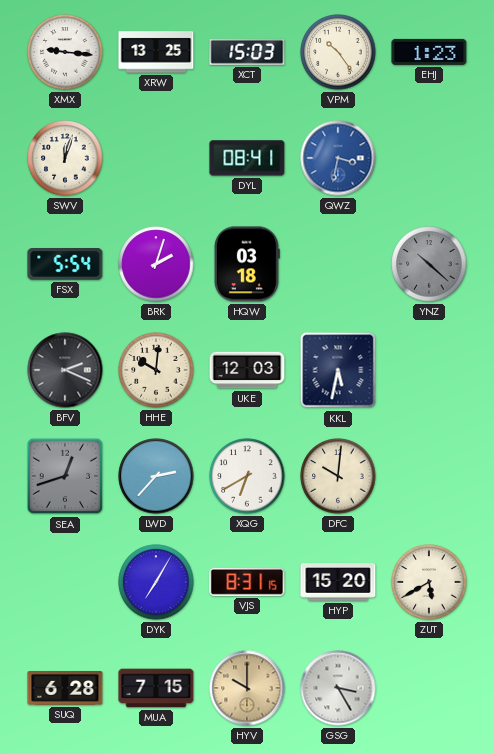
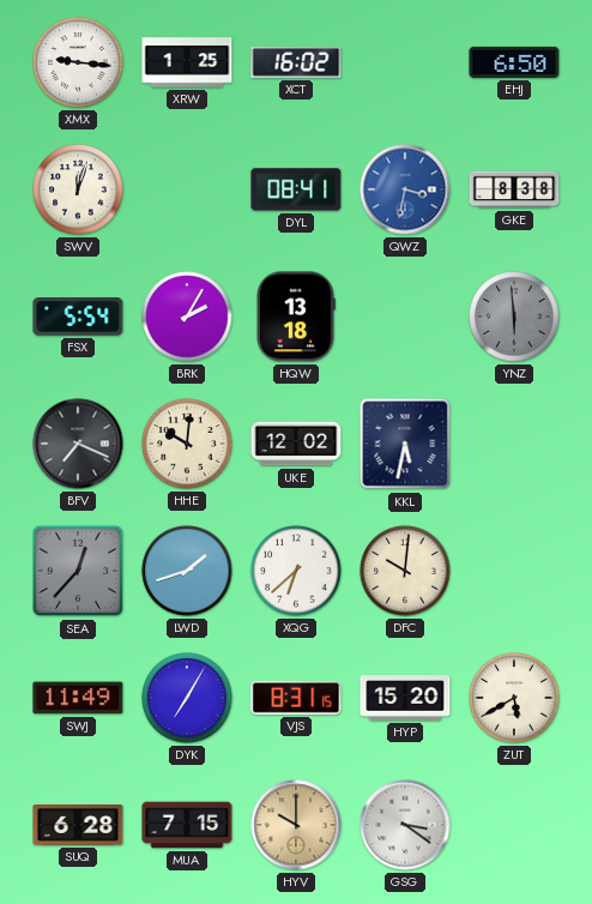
XRW: 13:25 -> 1:25 (187, 62)
XCT: 15:03 -> 16:02 (296, 62)
VPM: 10:24 -> none (338, 52)
EHJ: 1:23 -> 6:50 (514, 62)
GKE: none -> 8:38 (514, 189)
BRK: 2:03 -> 2:05 (187, 317)
HQW: 03:18 -> 13:18 (296, 317)
YNZ: 10:22 -> 5:59 (514, 317)
BFV: 2:19 -> 7:19 (78, 444)
UKE: 12:03 -> 12:02 (296, 444)
SEA: 12:42 -> 12:37 (78, 571)
LWD: 2:37 -> 1:42 (187, 571)
XQG: 6:40 -> 6:38 (296, 571)
SWJ: none -> 11:49 (78, 698)
GSG: 3:25 -> 3:21 (405, 825)
